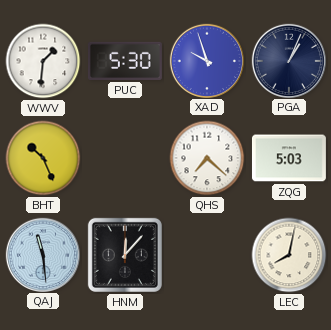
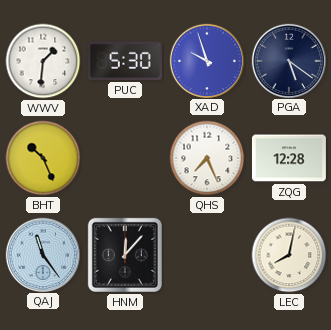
PGA: 1:04 -> 5:21 (288, 60)
QHS: 7:22 -> 7:26 (207, 158)
ZQG: 5:03 -> 12:28 (289, 158)
QAJ: 11:29 -> 11:24 (42, 254)
